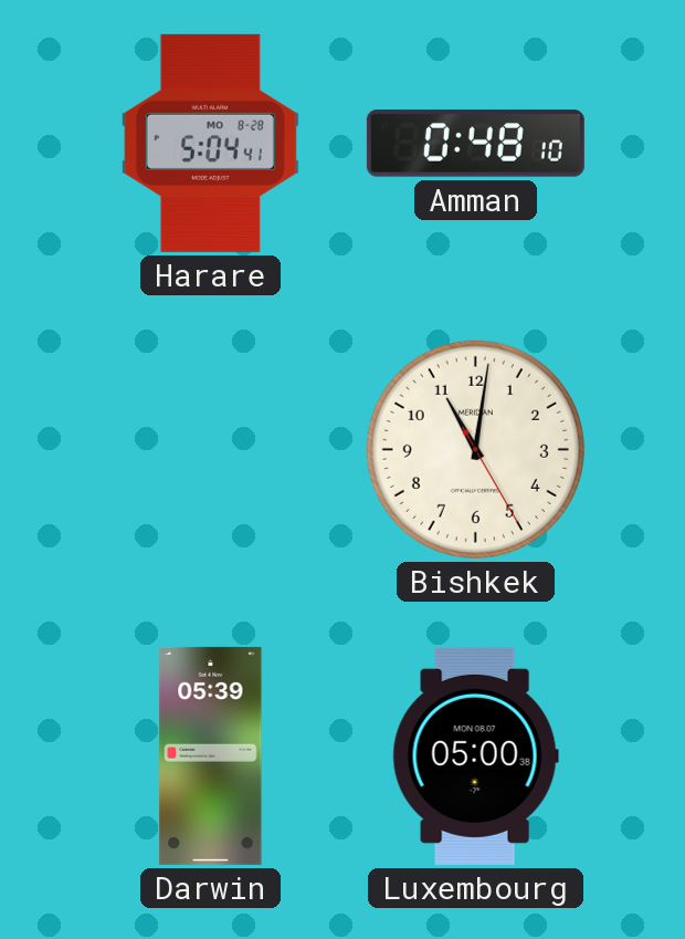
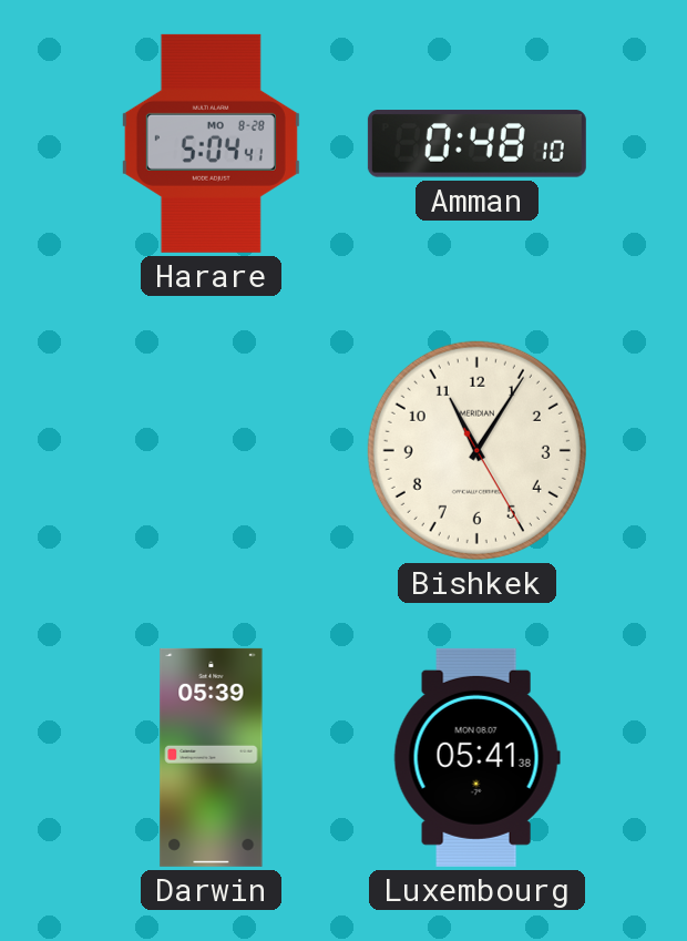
Bishkek: 11:01 -> 11:05 (476, 450)
Luxembourg: 05:00 -> 05:41 (476, 757)
